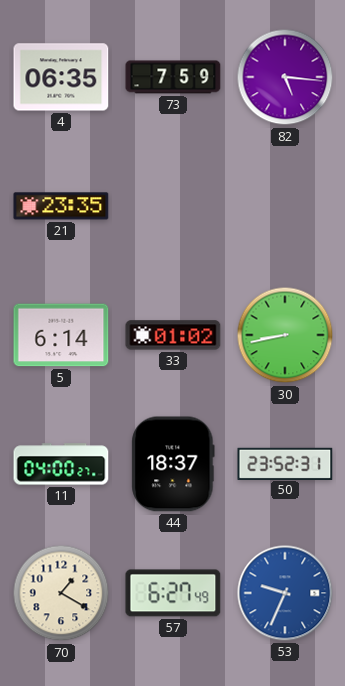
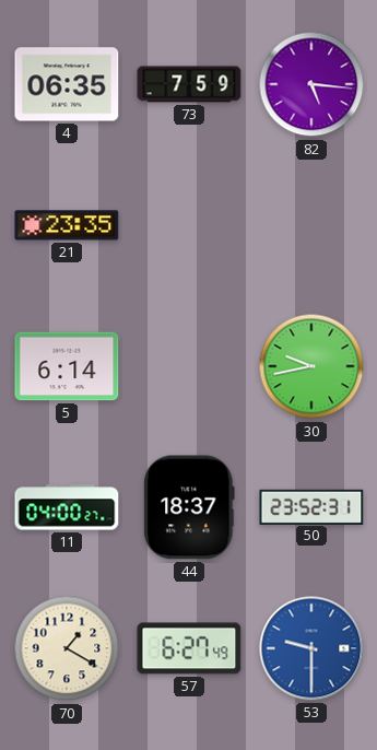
33: 01:02 -> none (173, 335)
30: 8:43 -> 9:43 (311, 366)
53: 9:34 -> 9:30 (311, 648)
